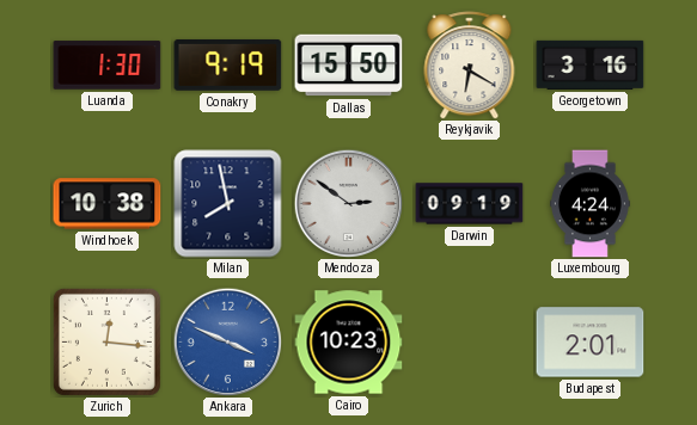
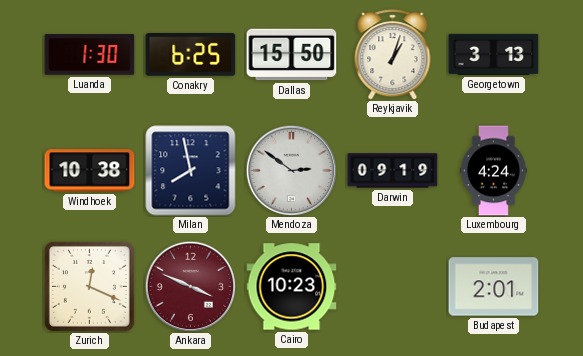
Conakry: 9:19 -> 6:25 (191, 54)
Reykjavik: 6:20 -> 1:03 (393, 55)
Georgetown: 3:16 -> 3:13 (494, 54)
Zurich: 12:16 -> 12:19 (89, 286)
Ankara dial: blue -> burgundy (190, 286)
